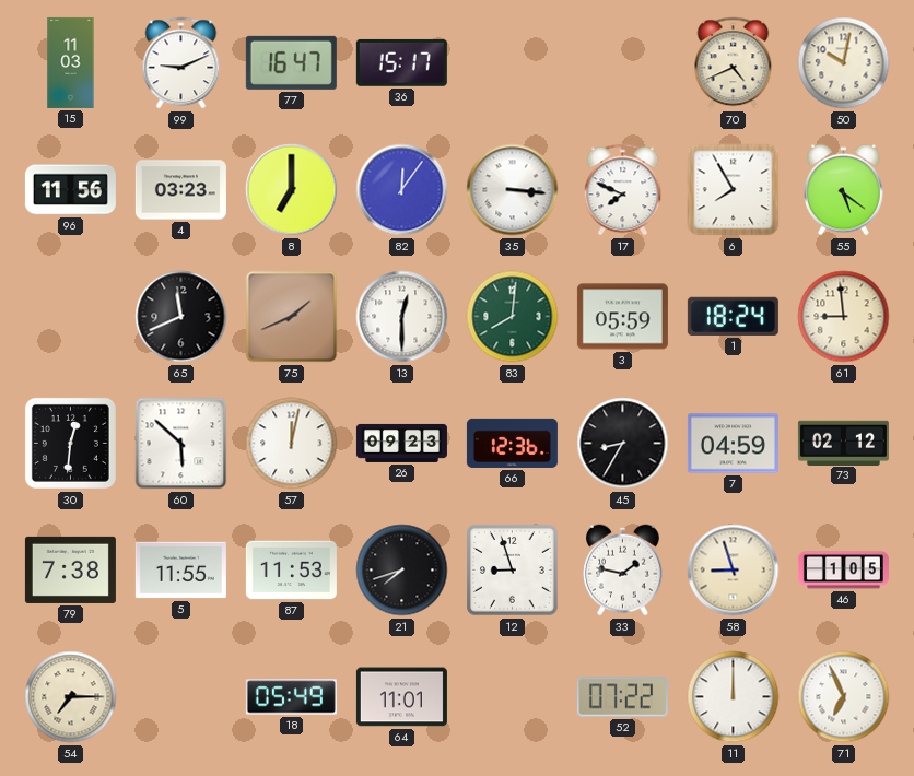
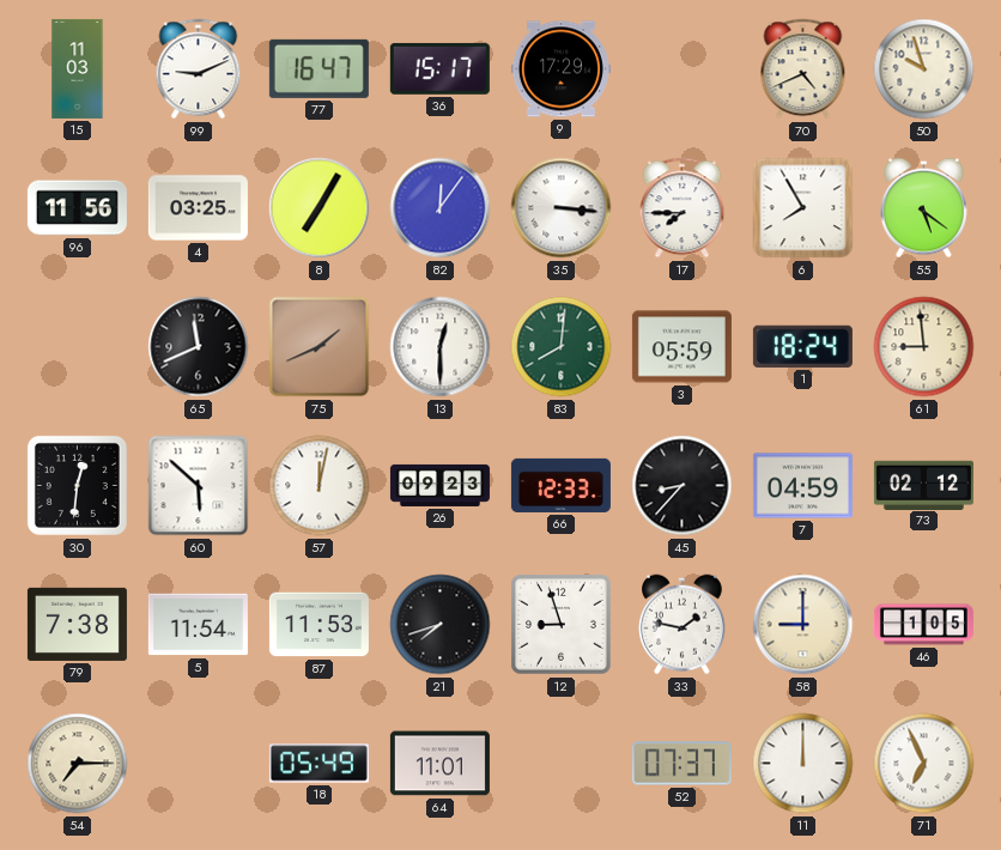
9: none -> 17:29 (560, 69)
50: 10:02 -> 9:57 (924, 69)
4: 03:23 -> 03:25 (198, 208)
8: 7:00 -> 7:05 (320, 208)
17: 7:49 -> 7:45 (682, 208)
66: 12:36 -> 12:33 (560, 485)
45: 8:35 -> 8:37 (682, 486)
5: 11:55 -> 11:54 (198, 625)
58: 8:57 -> 9:00 (803, 625)
52: 07:22 -> 07:37 (681, 764)
